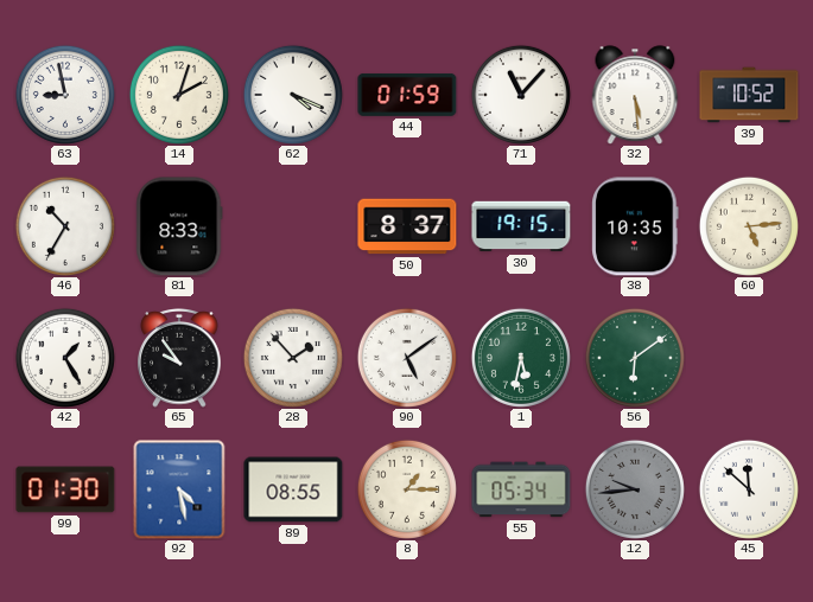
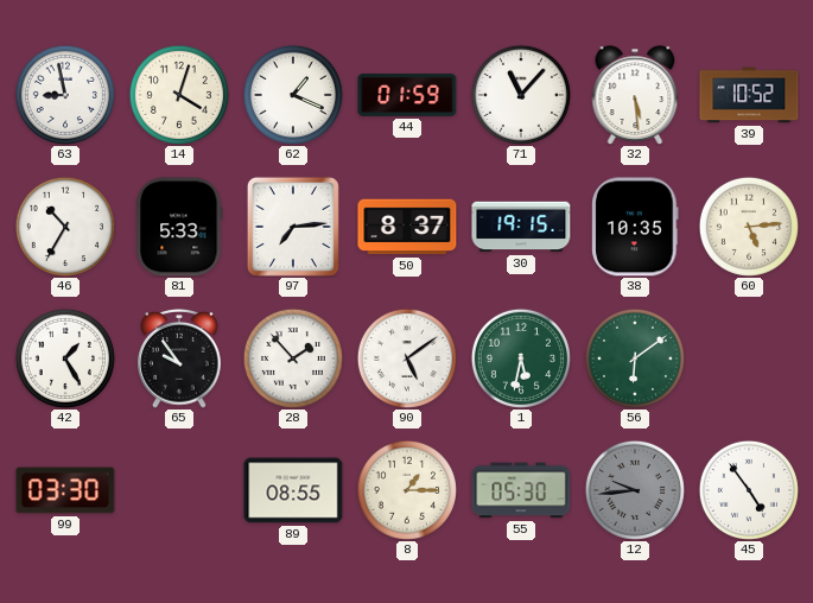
14: 2:03 -> 4:03 (179, 95)
62: 4:19 -> 1:19 (293, 95)
81: 8:33 -> 5:33 (179, 227)
97: none -> 7:14 (293, 227)
99: 01:30 -> 03:30 (65, 490)
92: 4:28 -> none (179, 489)
55: 05:34 -> 05:30 (521, 490)
45: 11:52 -> 4:54 (749, 490)
